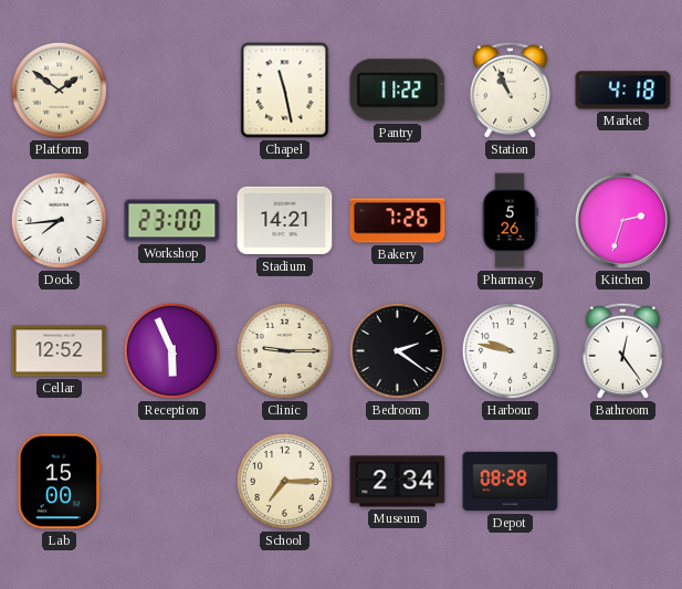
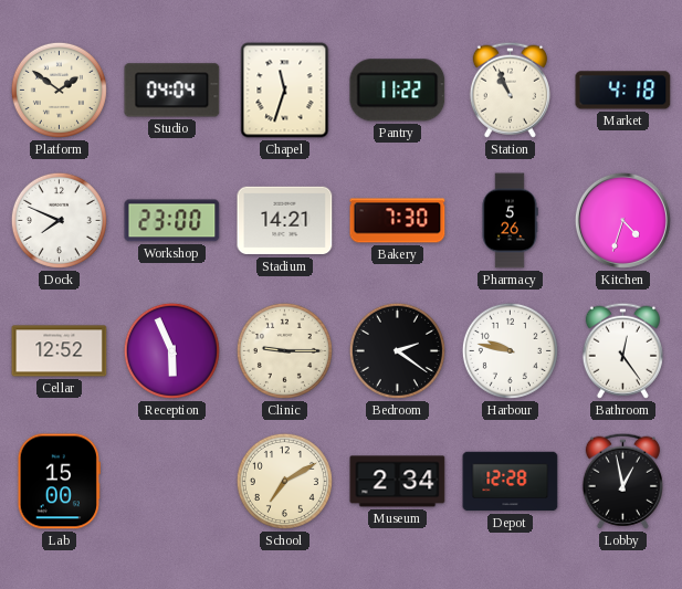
Studio: none -> 04:04 (172, 91)
Chapel: 11:28 -> 11:33 (285, 91)
Dock: 7:44 -> 7:49 (59, 220)
Bakery: 7:26 -> 7:30 (398, 221)
Kitchen: 2:33 -> 4:33 (622, 220)
School: 7:15 -> 7:10 (284, 481)
Depot: 08:28 -> 12:28 (511, 482)
Lobby: none -> 12:58 (622, 481)
